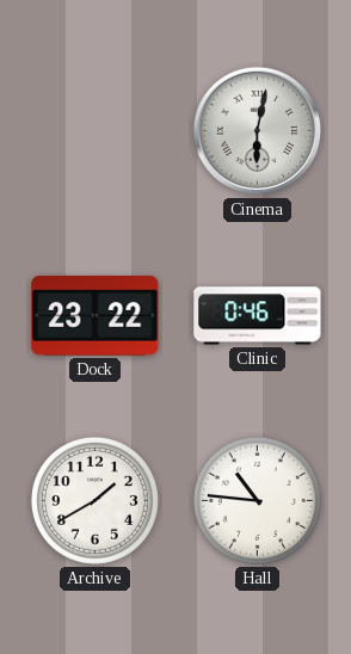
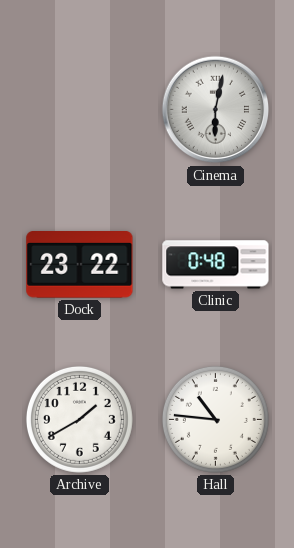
Clinic: 0:46 -> 0:48 (216, 265)
